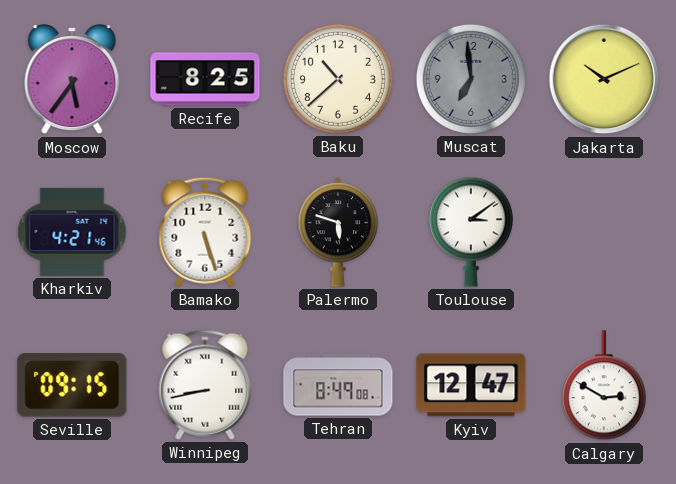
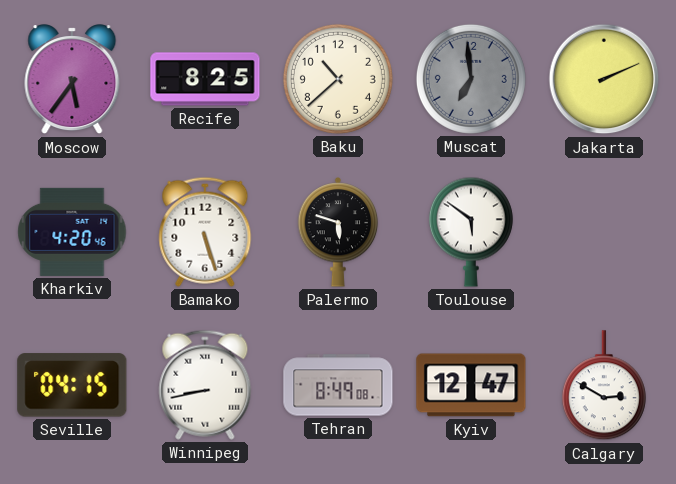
Jakarta: 10:11 -> 2:11 (604, 79)
Kharkiv: 4:21 -> 4:20 (72, 232)
Toulouse: 3:09 -> 5:51 (471, 232)
Seville: 09:15 -> 04:15 (72, 385)
